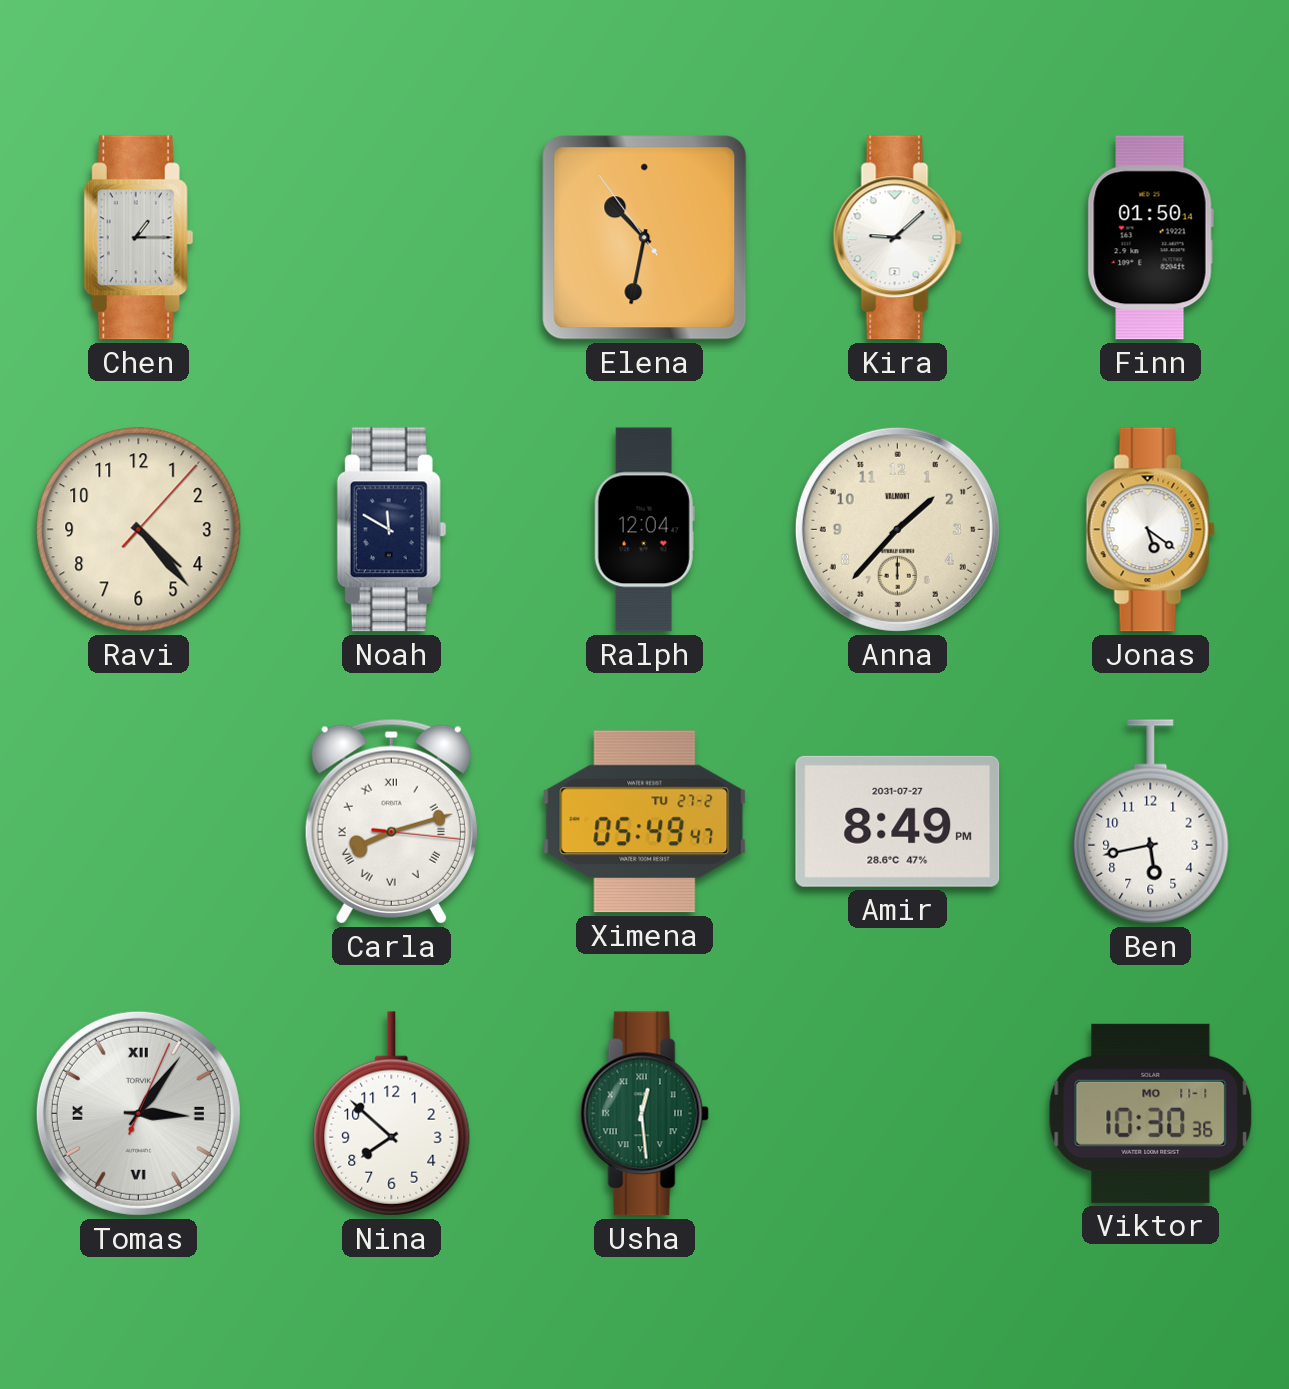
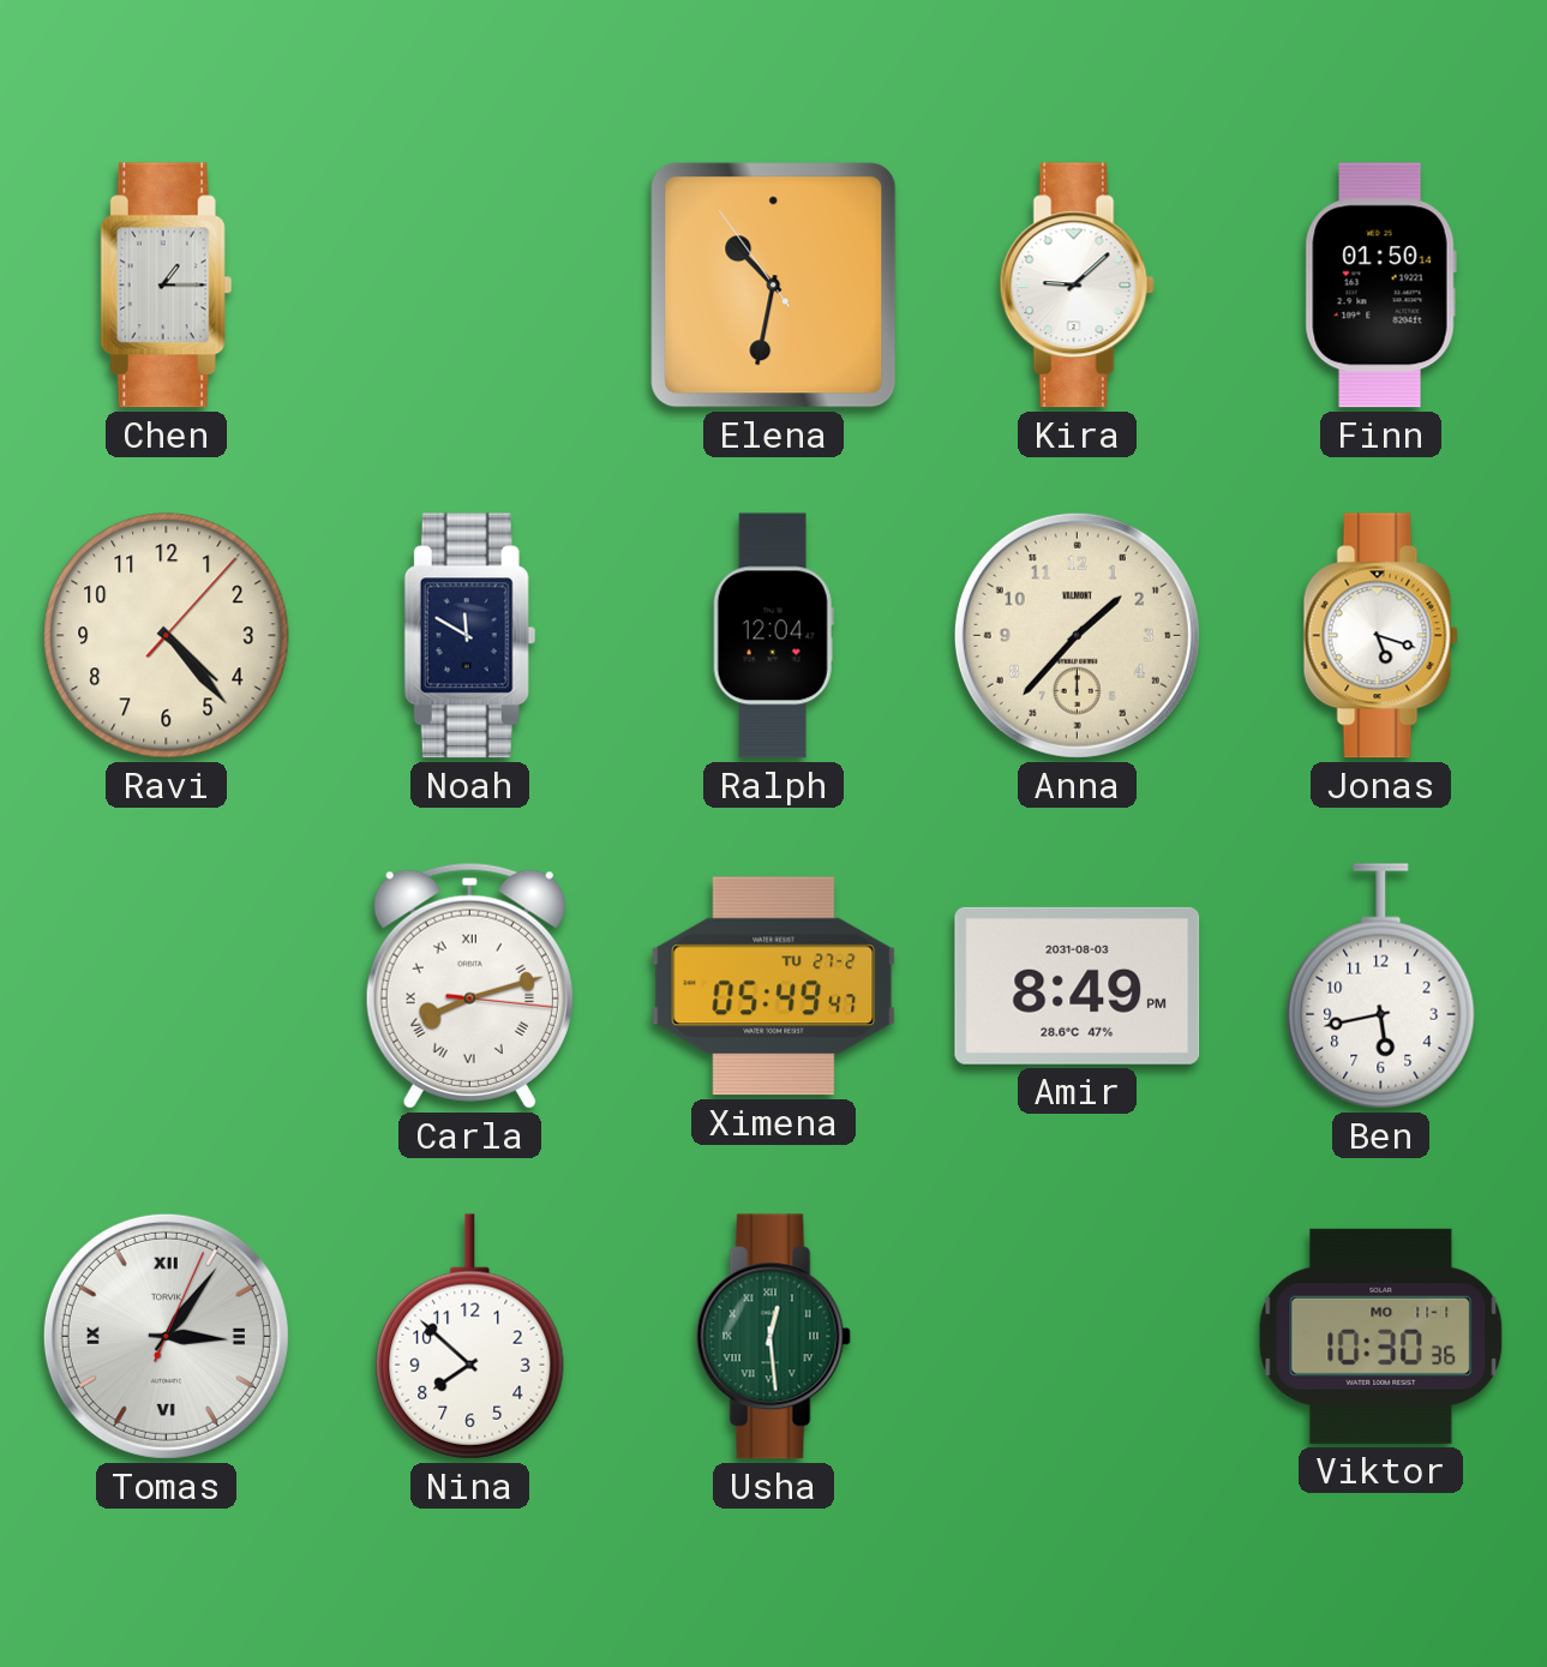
Jonas: 5:21 -> 5:18 (1380, 636)
Amir date: 2031-07-27 -> 2031-08-03 (1078, 985)
